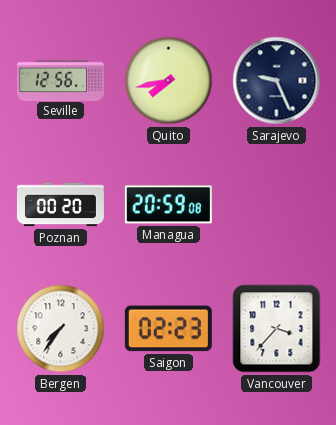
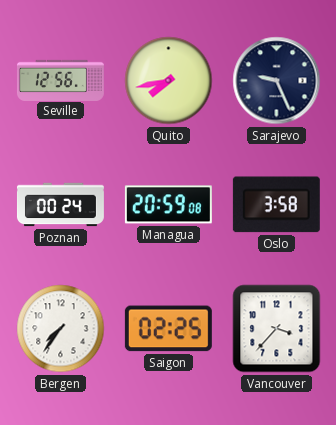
Poznan: 00:20 -> 00:24 (60, 205)
Oslo: none -> 3:58 (276, 205)
Saigon: 02:23 -> 02:25 (168, 329)
